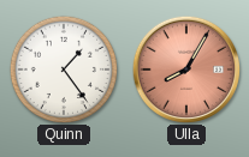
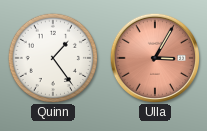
Ulla: 8:05 -> 3:05 (154, 57)
